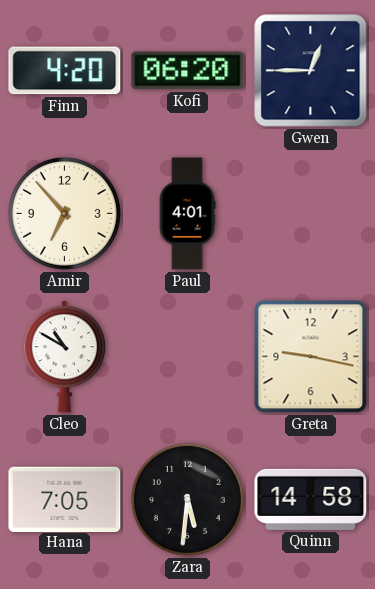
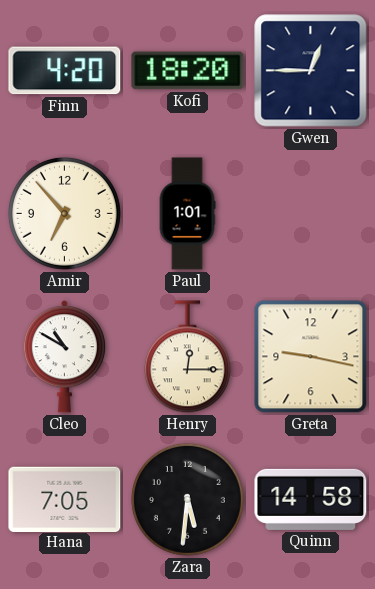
Kofi: 06:20 -> 18:20 (188, 71)
Paul: 4:01 -> 1:01 (187, 214)
Henry: none -> 12:15 (187, 357)
